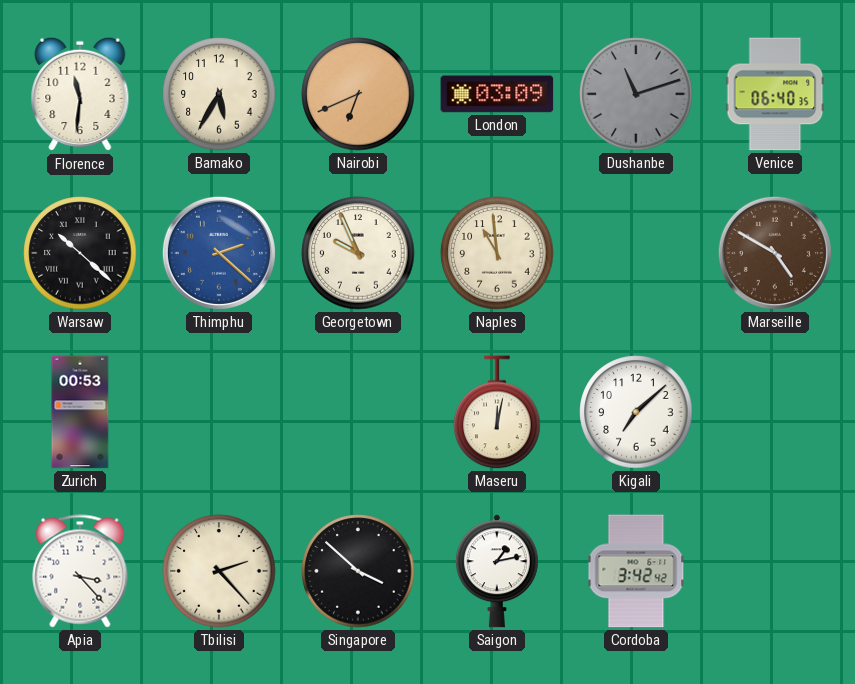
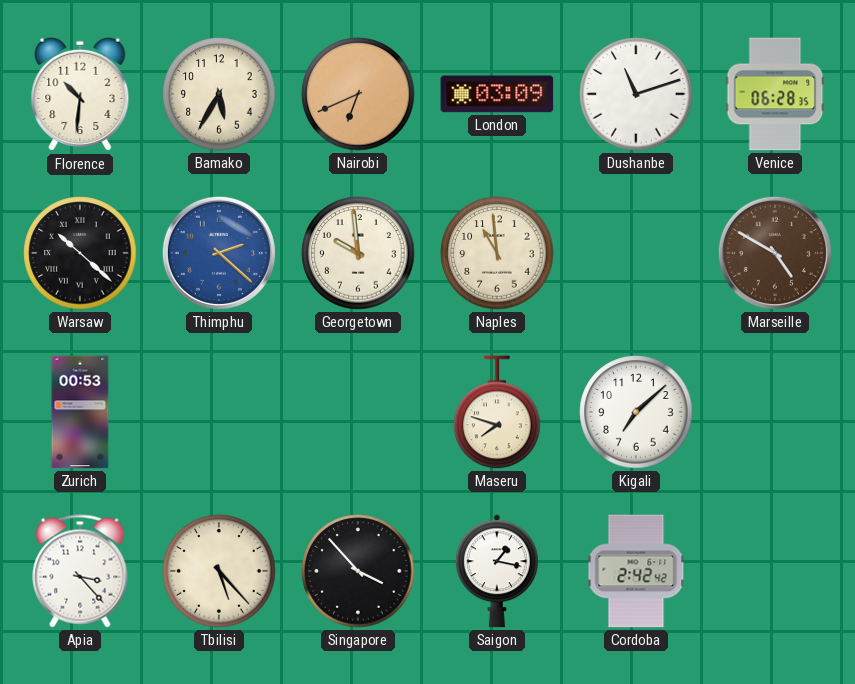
Florence: 11:31 -> 10:31 (80, 94)
Dushanbe dial: grey -> white (636, 94)
Venice: 06:40 -> 06:28 (775, 94)
Georgetown: 9:56 -> 9:59 (358, 253)
Maseru: 12:02 -> 7:48 (497, 412)
Tbilisi: 2:23 -> 5:23 (219, 571)
Singapore: 3:52 -> 3:53 (358, 571)
Saigon: 1:13 -> 1:17 (497, 571)
Cordoba: 3:42 -> 2:42 (636, 571)
